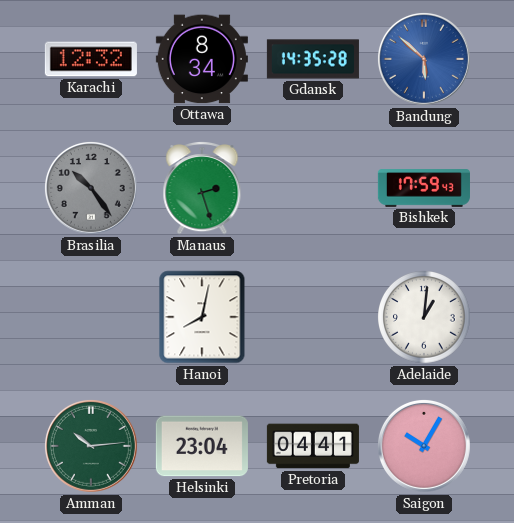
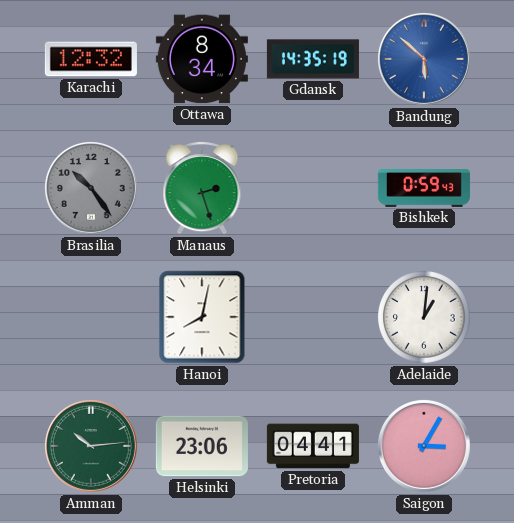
Gdansk: 14:35:28 -> 14:35:19 (313, 59)
Bishkek: 17:59 -> 0:59 (424, 188)
Helsinki: 23:04 -> 23:06 (202, 446)
Saigon: 10:05 -> 3:05 (424, 446)
